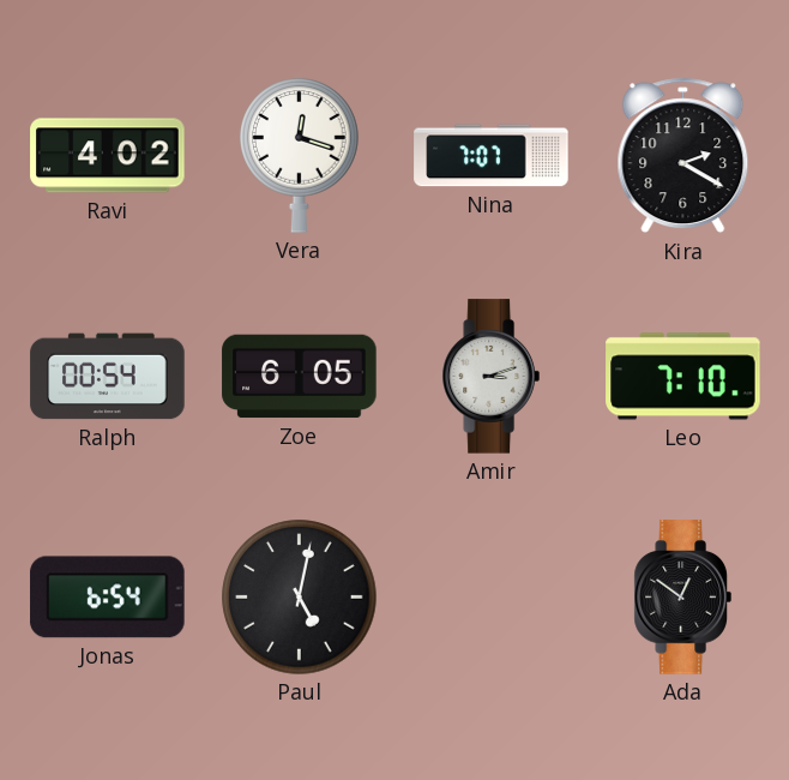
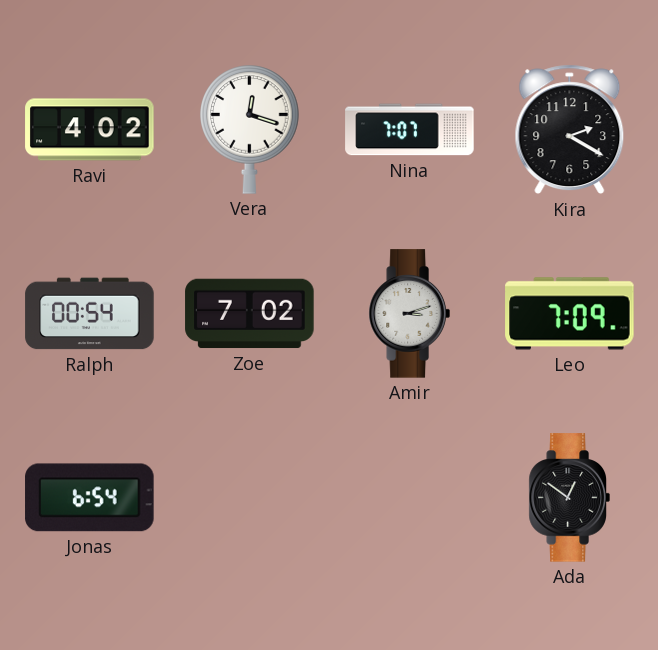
Zoe: 6:05 -> 7:02 (250, 314)
Leo: 7:10 -> 7:09 (570, 314)
Paul: 5:02 -> none (300, 598)
